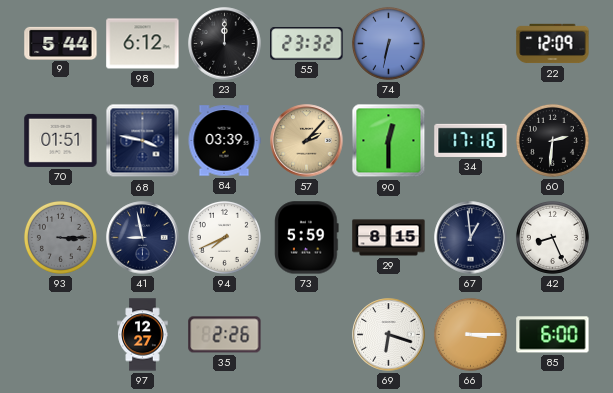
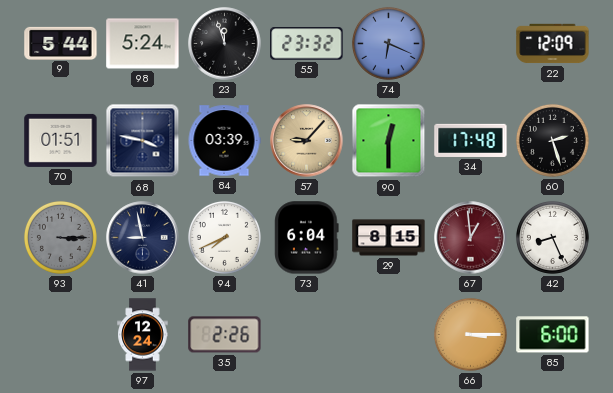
98: 6:12 -> 5:24 (143, 44)
23: 12:00 -> 11:57 (225, 44)
74: 6:32 -> 6:19 (388, 43)
57: 2:07 -> 9:07 (307, 141)
34: 17:16 -> 17:48 (471, 140)
60: 2:31 -> 2:27 (552, 140)
73: 5:59 -> 6:04 (307, 238)
67 dial: navy -> burgundy (471, 238)
97: 12:27 -> 12:24 (143, 335)
69: 6:18 -> none (389, 335)
